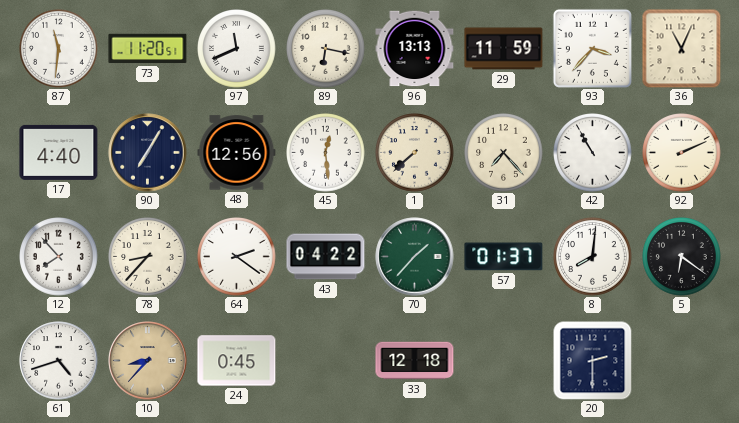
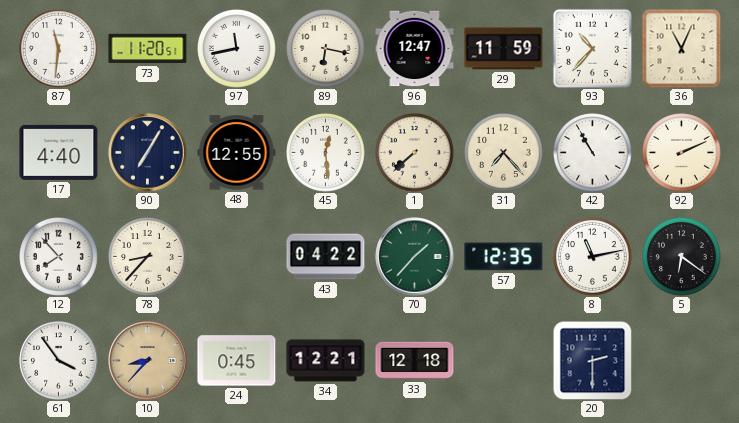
97: 11:41 -> 11:43 (237, 49)
96: 13:13 -> 12:47 (415, 49)
93: 3:37 -> 10:37 (592, 48)
48: 12:56 -> 12:55 (237, 153)
64: 2:21 -> none (237, 257)
57: 01:37 -> 12:35 (504, 257)
8: 8:01 -> 11:13 (593, 257)
61: 4:42 -> 3:54 (59, 361)
34: none -> 12:21 (326, 361)
